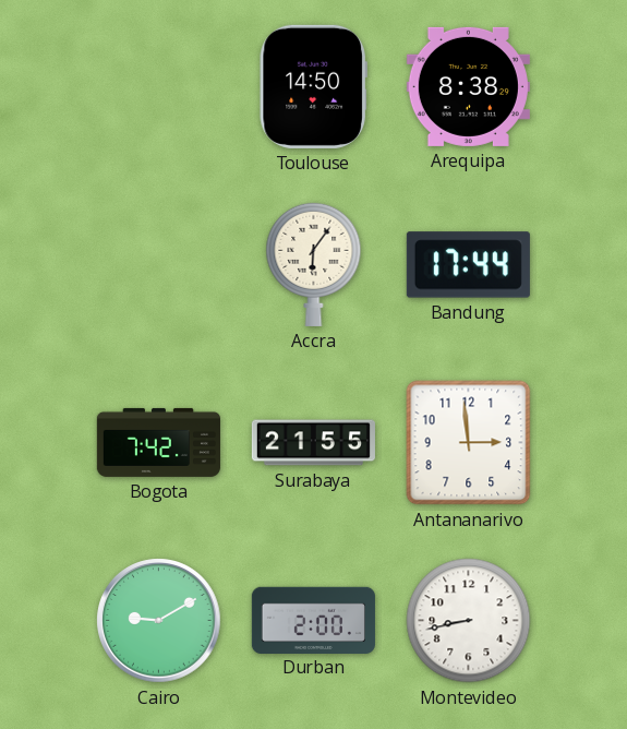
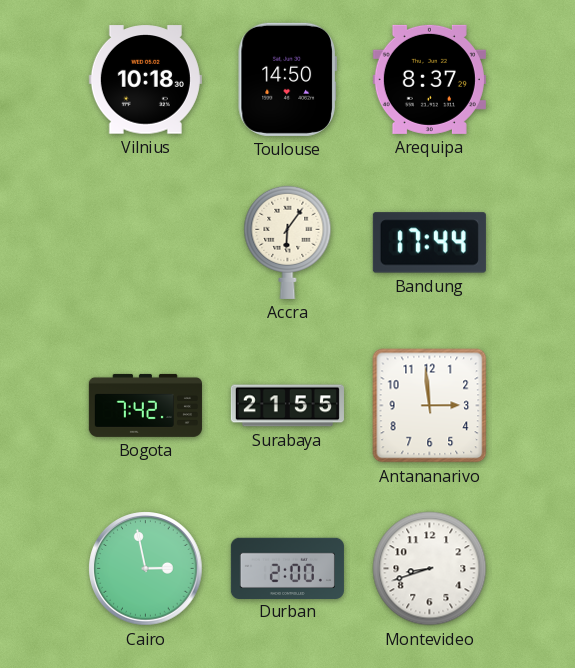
Vilnius: none -> 10:18 (145, 80)
Arequipa: 8:38 -> 8:37 (429, 79)
Cairo: 9:10 -> 2:58 (146, 569)
Montevideo: 8:43 -> 8:42 (430, 569)
